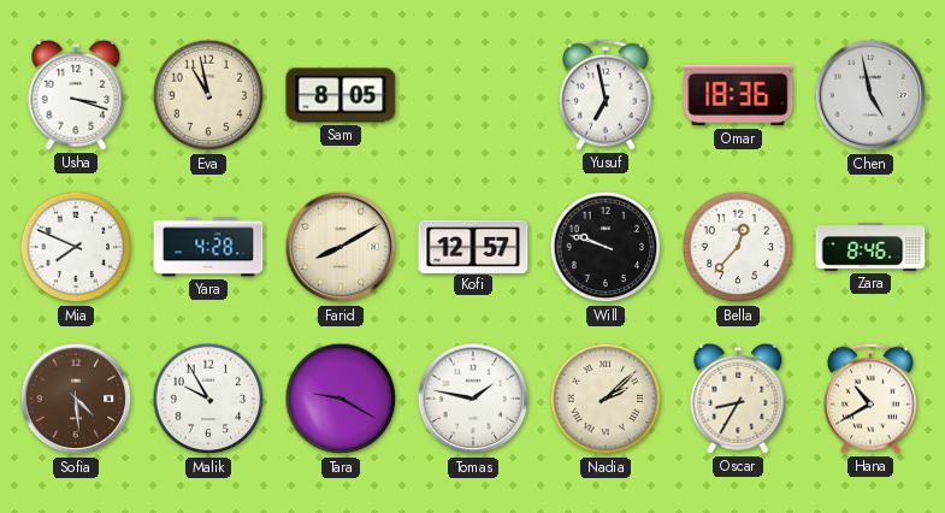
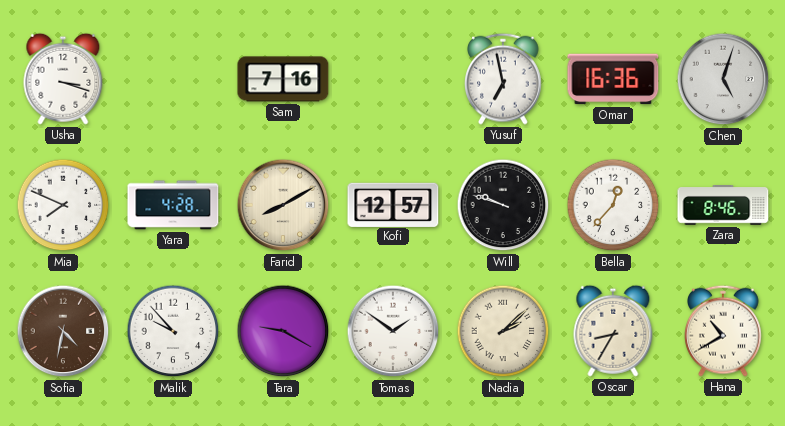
Eva: 10:58 -> none (208, 95)
Sam: 8:05 -> 7:16 (283, 79)
Omar: 18:36 -> 16:36 (613, 79)
Chen: 4:58 -> 5:03 (723, 79)
Sofia: 4:29 -> 4:32 (63, 331)
Malik: 9:55 -> 9:53 (173, 331)
Tomas: 1:47 -> 1:51 (393, 331)
